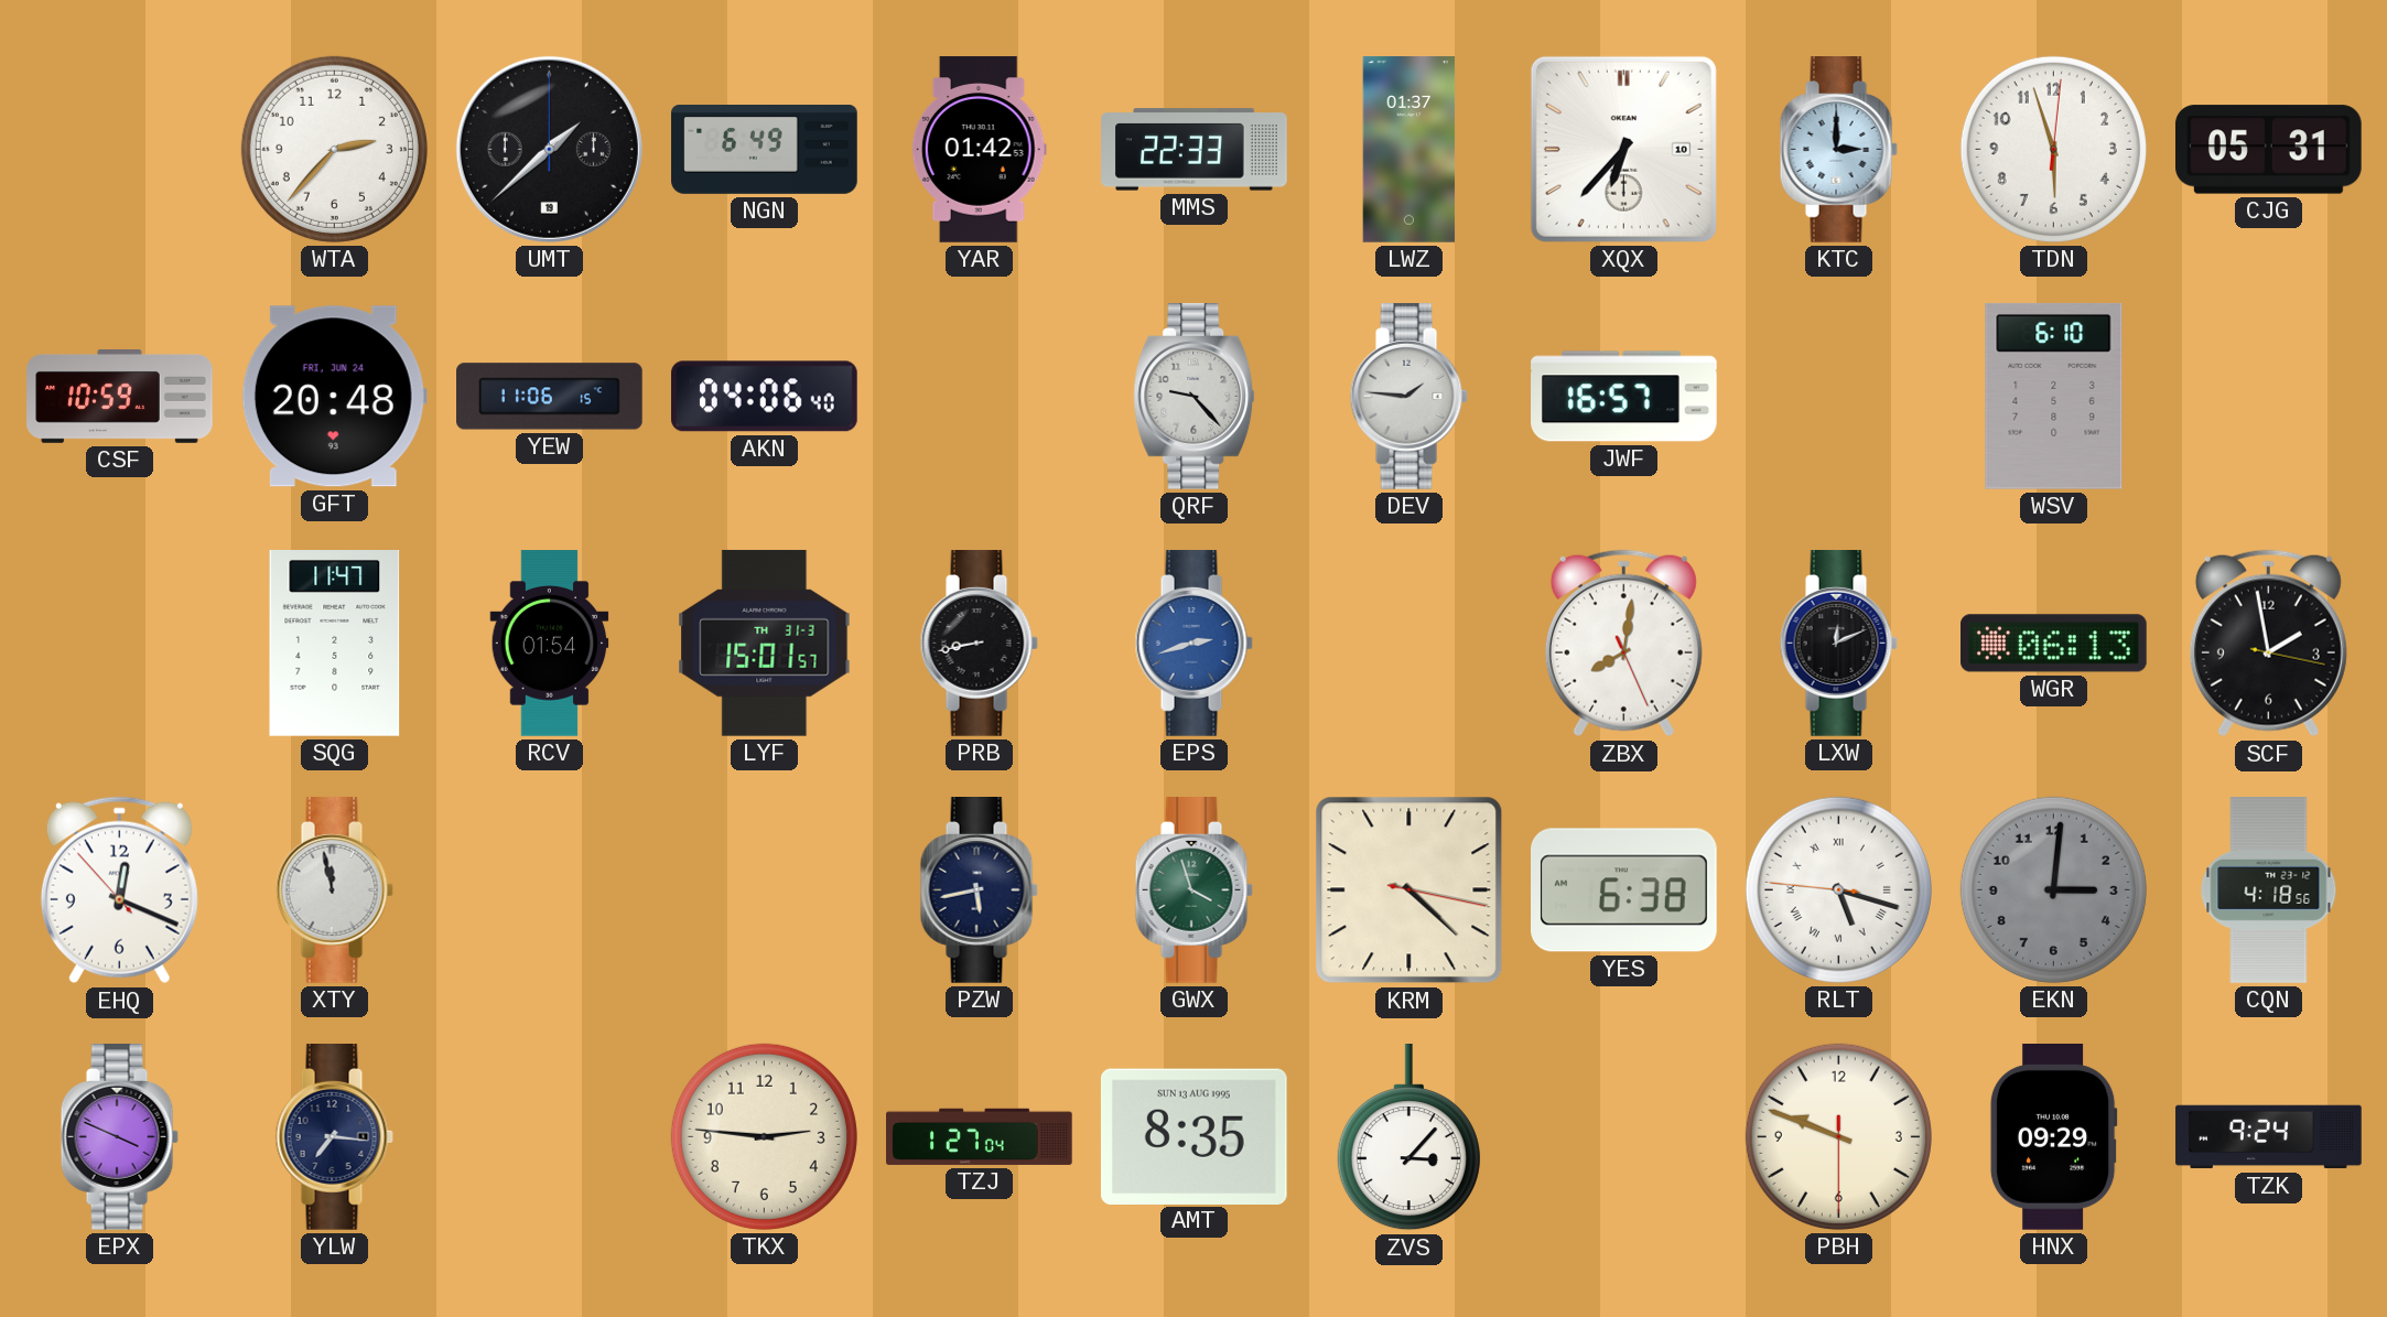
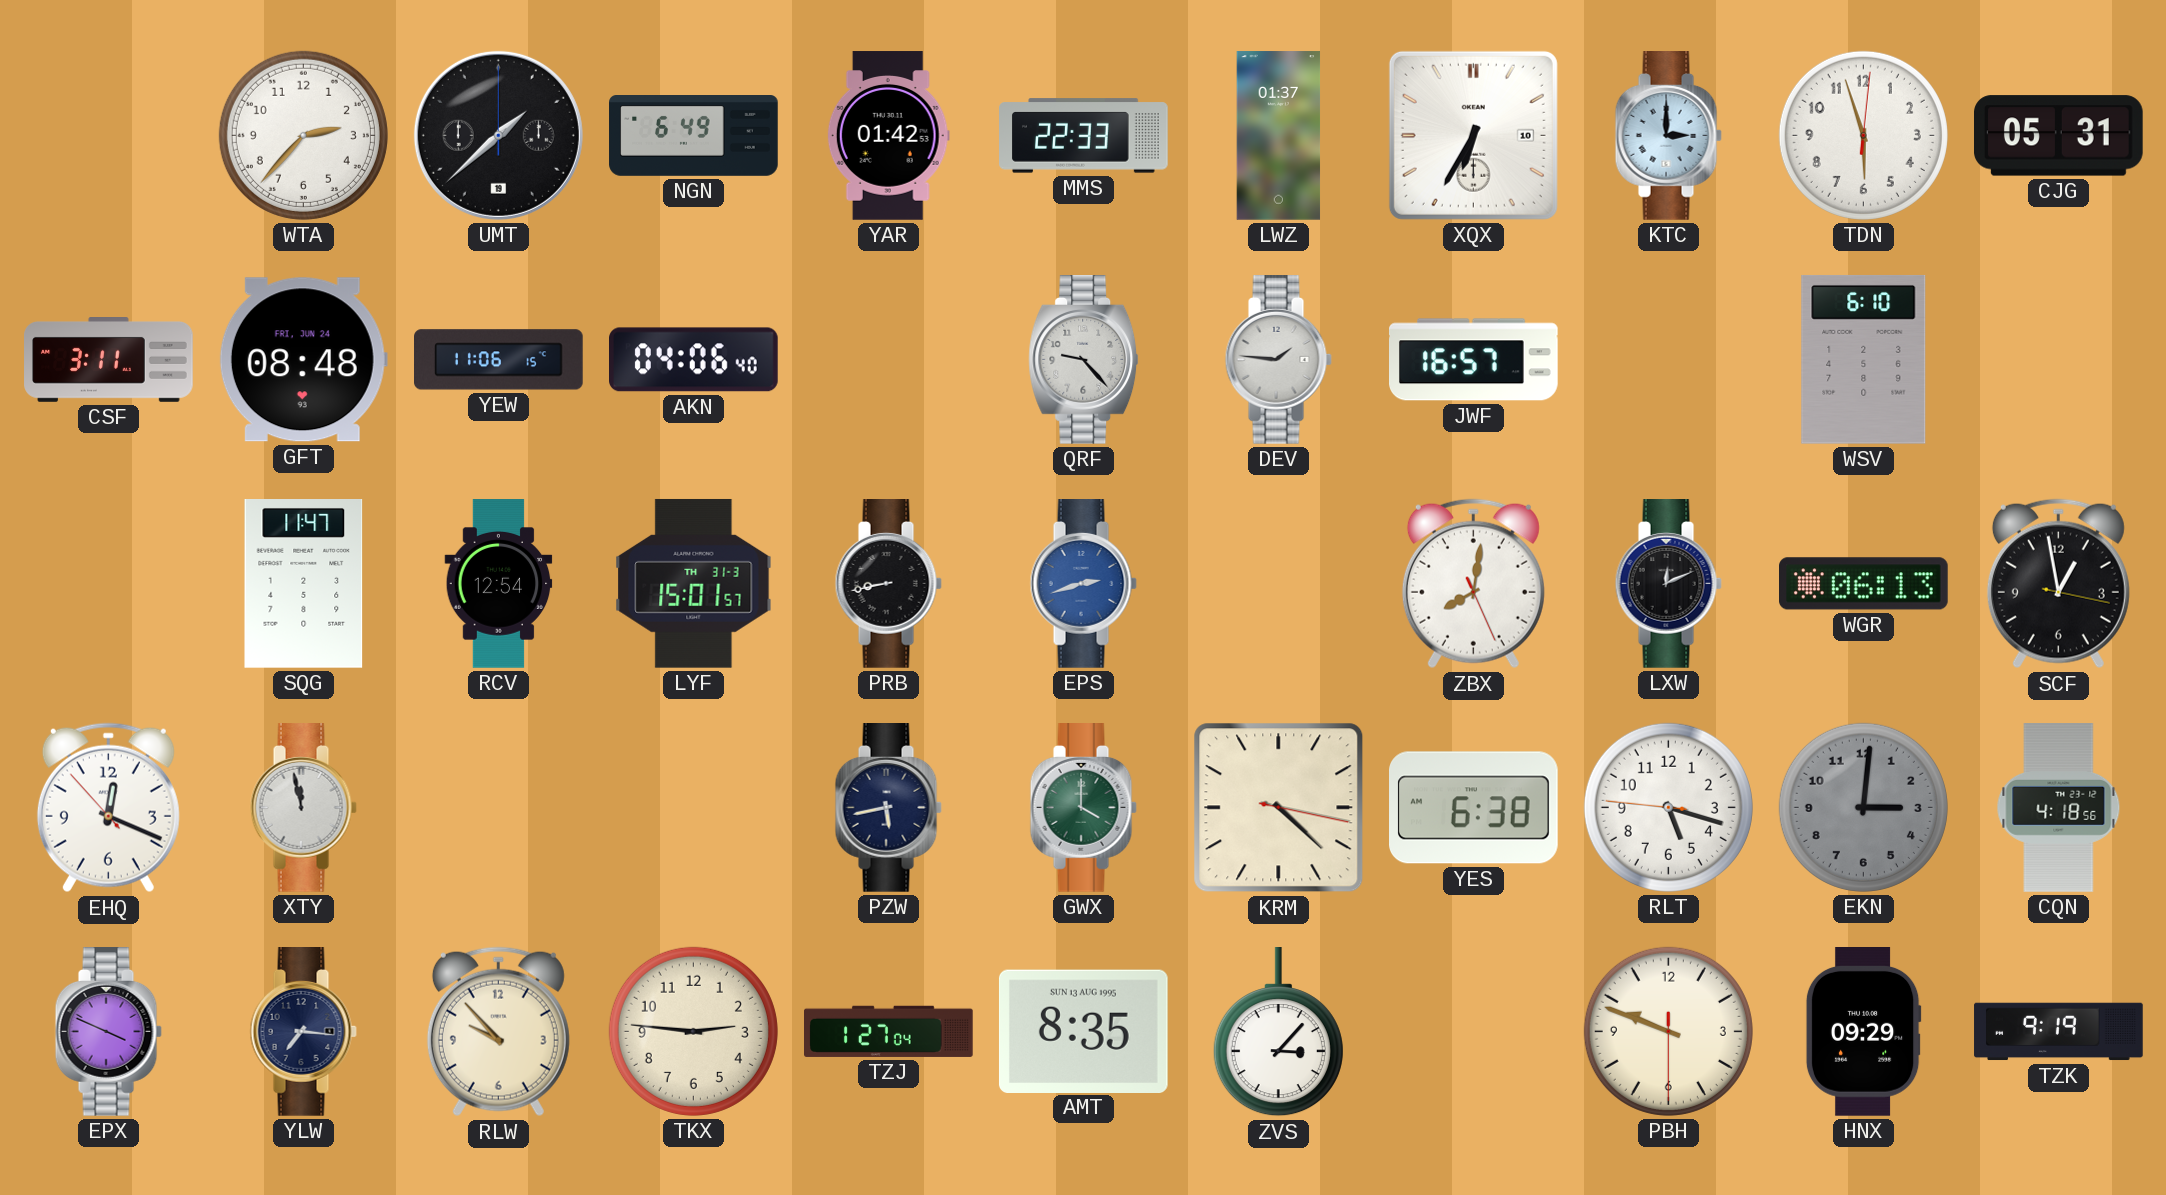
XQX: 6:37 -> 6:35 (1473, 135)
CSF: 10:59 -> 3:11 (109, 360)
GFT: 20:48 -> 08:48 (303, 360)
RCV: 01:54 -> 12:54 (499, 584)
SCF: 1:58 -> 12:58 (2058, 584)
GWX: 3:57 -> 4:00 (1083, 808)
RLT numerals: Roman -> Arabic (1668, 807)
RLW: none -> 9:53 (498, 1032)
TZK: 9:24 -> 9:19 (2059, 1032)
